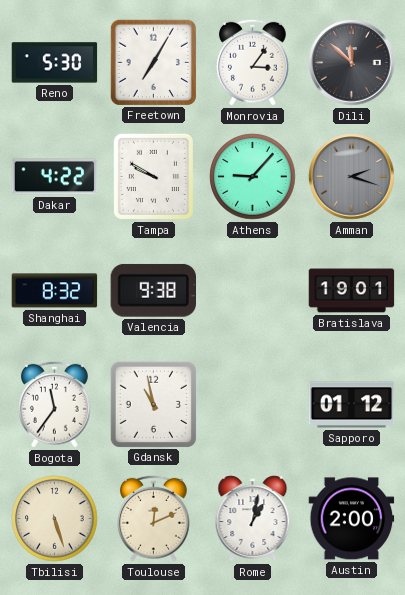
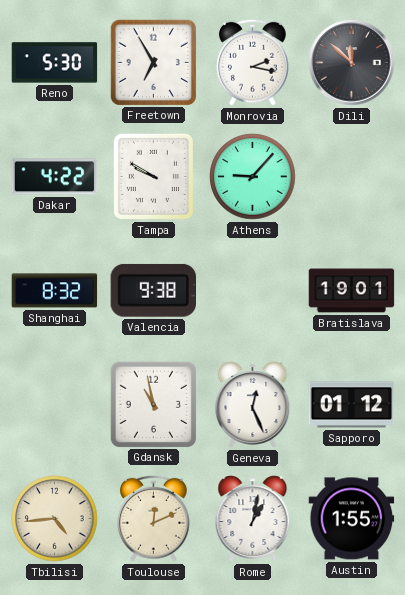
Freetown: 7:05 -> 6:55 (153, 62)
Monrovia: 3:06 -> 2:17 (252, 62)
Amman: 2:18 -> none (352, 177)
Bogota: 11:36 -> none (54, 404)
Geneva: none -> 12:26 (253, 405)
Tbilisi: 5:27 -> 4:44 (55, 519)
Austin: 2:00 -> 1:55 (352, 519)
